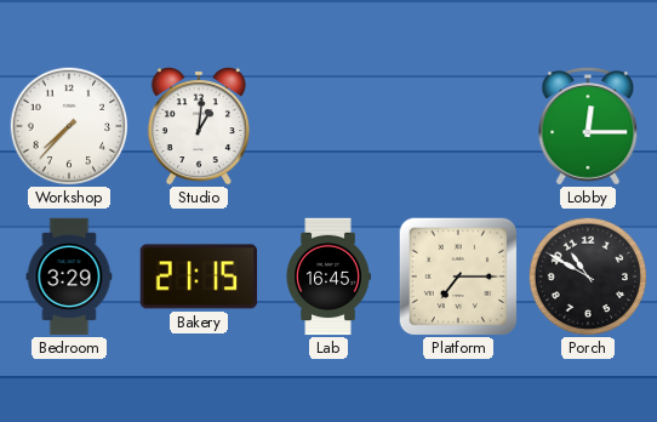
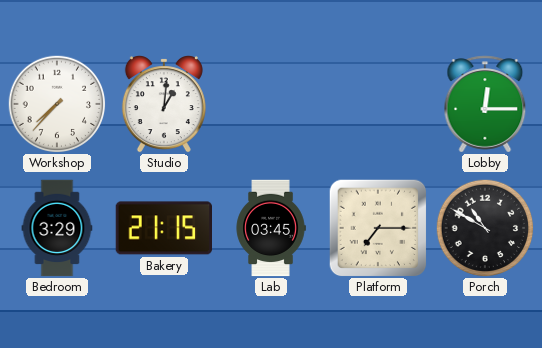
Lab: 16:45 -> 03:45 (271, 228)
